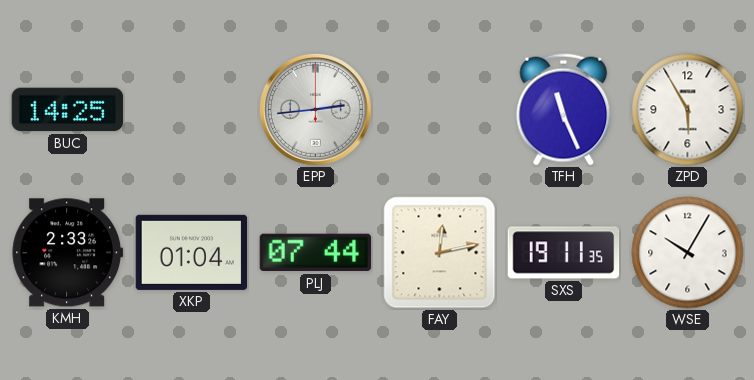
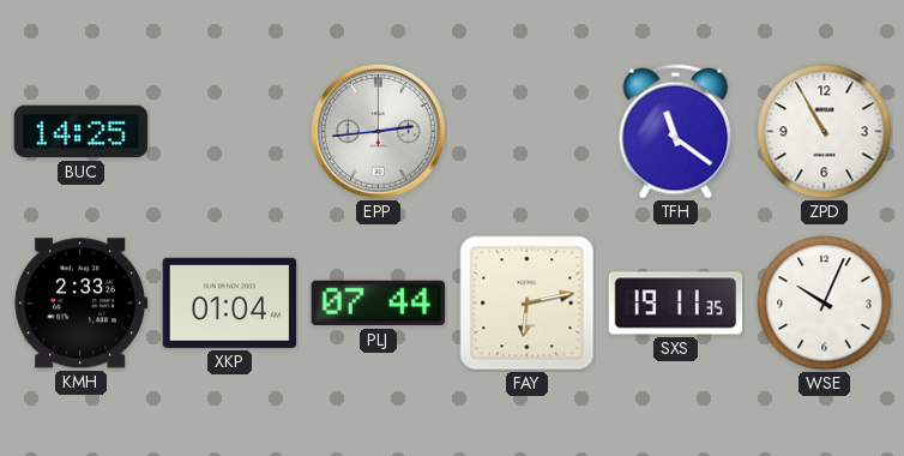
TFH: 11:26 -> 11:21 (676, 132)
ZPD: 5:55 -> 10:55 (825, 132)
FAY: 12:13 -> 6:13 (528, 304)
WSE: 10:05 -> 10:04 (825, 304)
